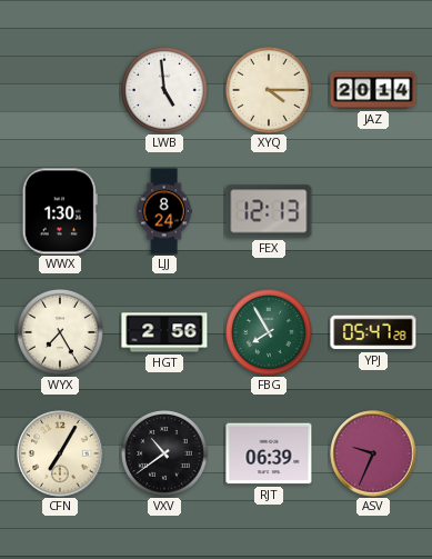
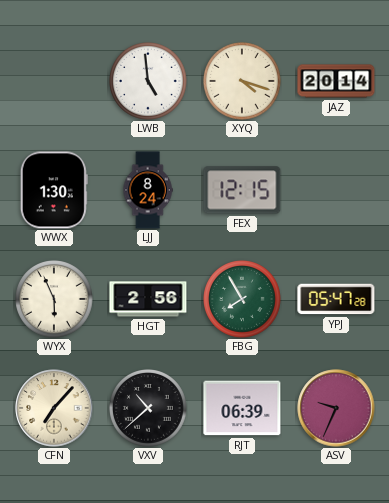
XYQ: 4:15 -> 4:18 (243, 82)
FEX: 12:13 -> 12:15 (242, 190)
WYX: 7:25 -> 5:56 (55, 300)
CFN: 7:05 -> 7:07 (54, 408)
VXV: 10:39 -> 10:38 (149, 409)
